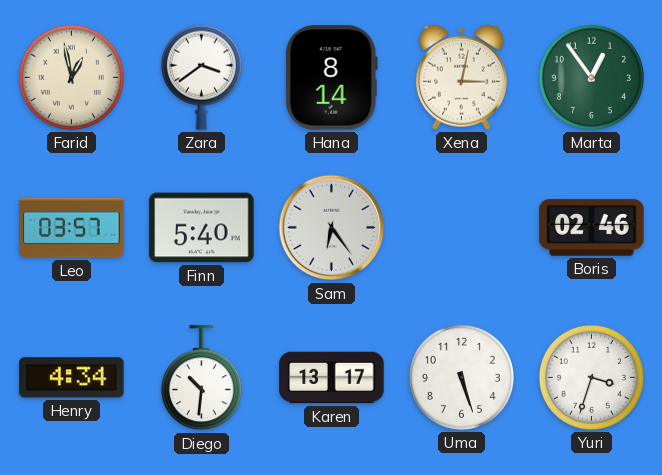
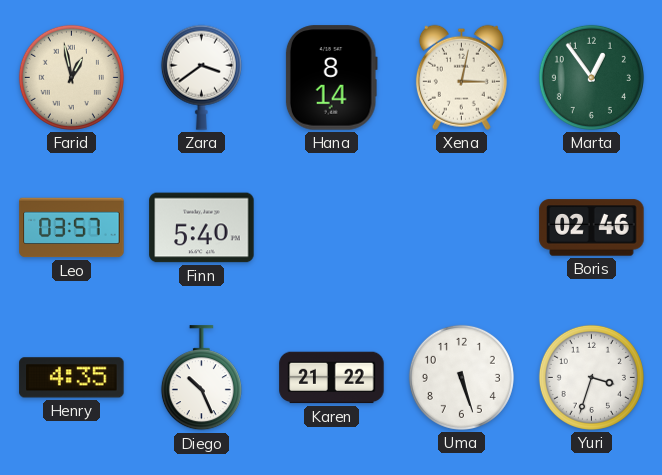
Sam: 6:24 -> none (332, 228)
Henry: 4:34 -> 4:35 (72, 378)
Diego: 10:31 -> 10:26 (201, 378)
Karen: 13:17 -> 21:22 (332, 378)
